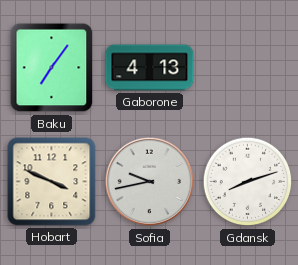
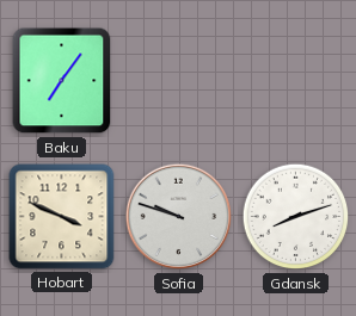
Gaborone: 4:13 -> none (150, 68)
Sofia: 9:43 -> 9:48 (179, 217)
